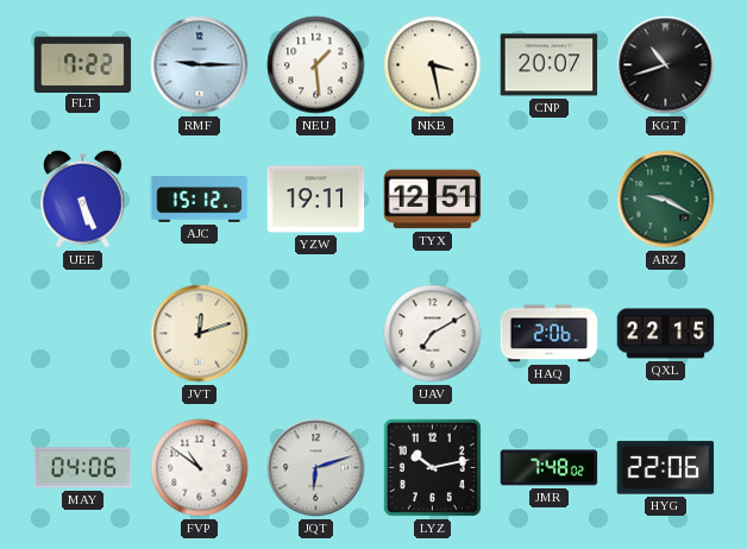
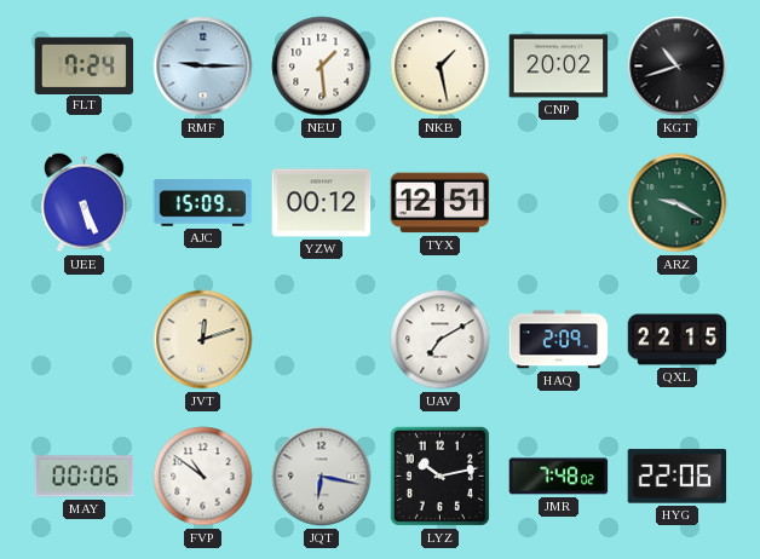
FLT: 7:22 -> 7:24 (85, 65)
NKB: 3:28 -> 1:28 (441, 67)
CNP: 20:07 -> 20:02 (559, 67)
AJC: 15:12 -> 15:09 (203, 203)
YZW: 19:11 -> 00:12 (322, 203)
HAQ: 2:06 -> 2:09 (559, 340)
MAY: 04:06 -> 00:06 (85, 477)
JQT: 6:12 -> 6:17 (322, 477)
